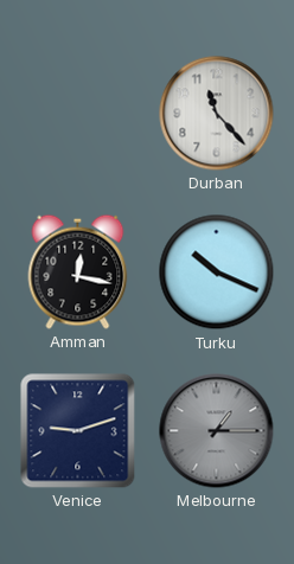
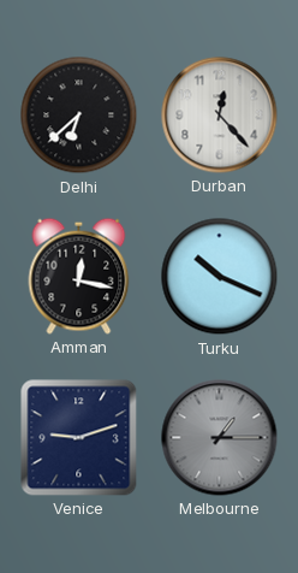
Delhi: none -> 6:38 (79, 116)
Durban: 11:23 -> 12:23 (220, 116)
